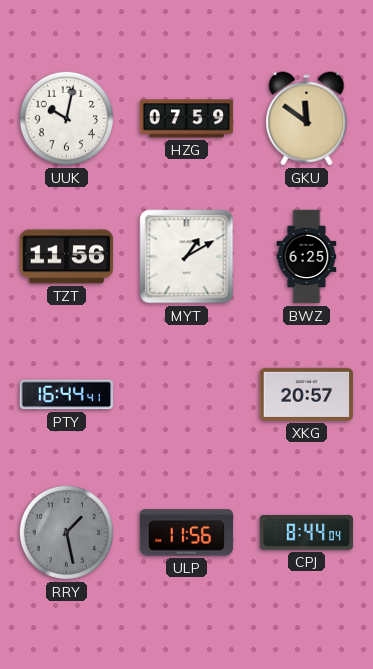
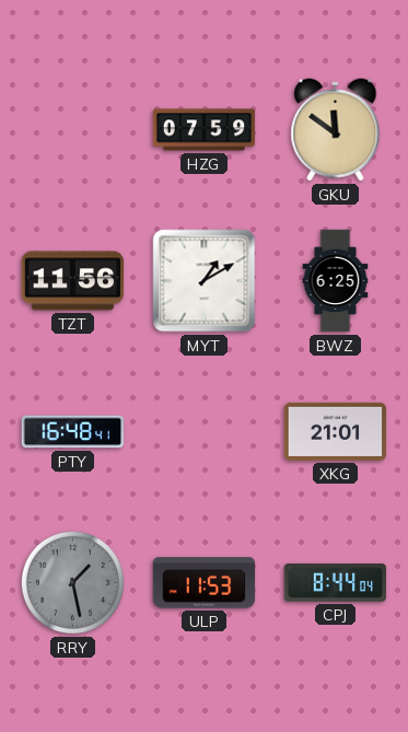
UUK: 10:02 -> none (66, 118)
PTY: 16:44 -> 16:48 (73, 432)
XKG: 20:57 -> 21:01 (336, 431)
ULP: 11:56 -> 11:53 (205, 583)
